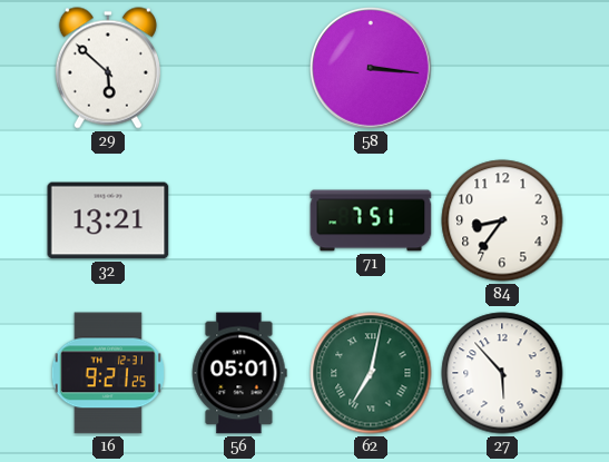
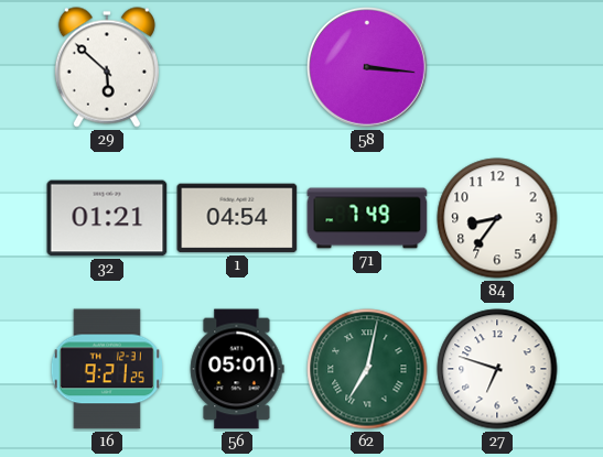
32: 13:21 -> 01:21 (107, 218)
1: none -> 04:54 (237, 218)
71: 7:51 -> 7:49 (367, 218)
27: 5:53 -> 6:48 (497, 369)
